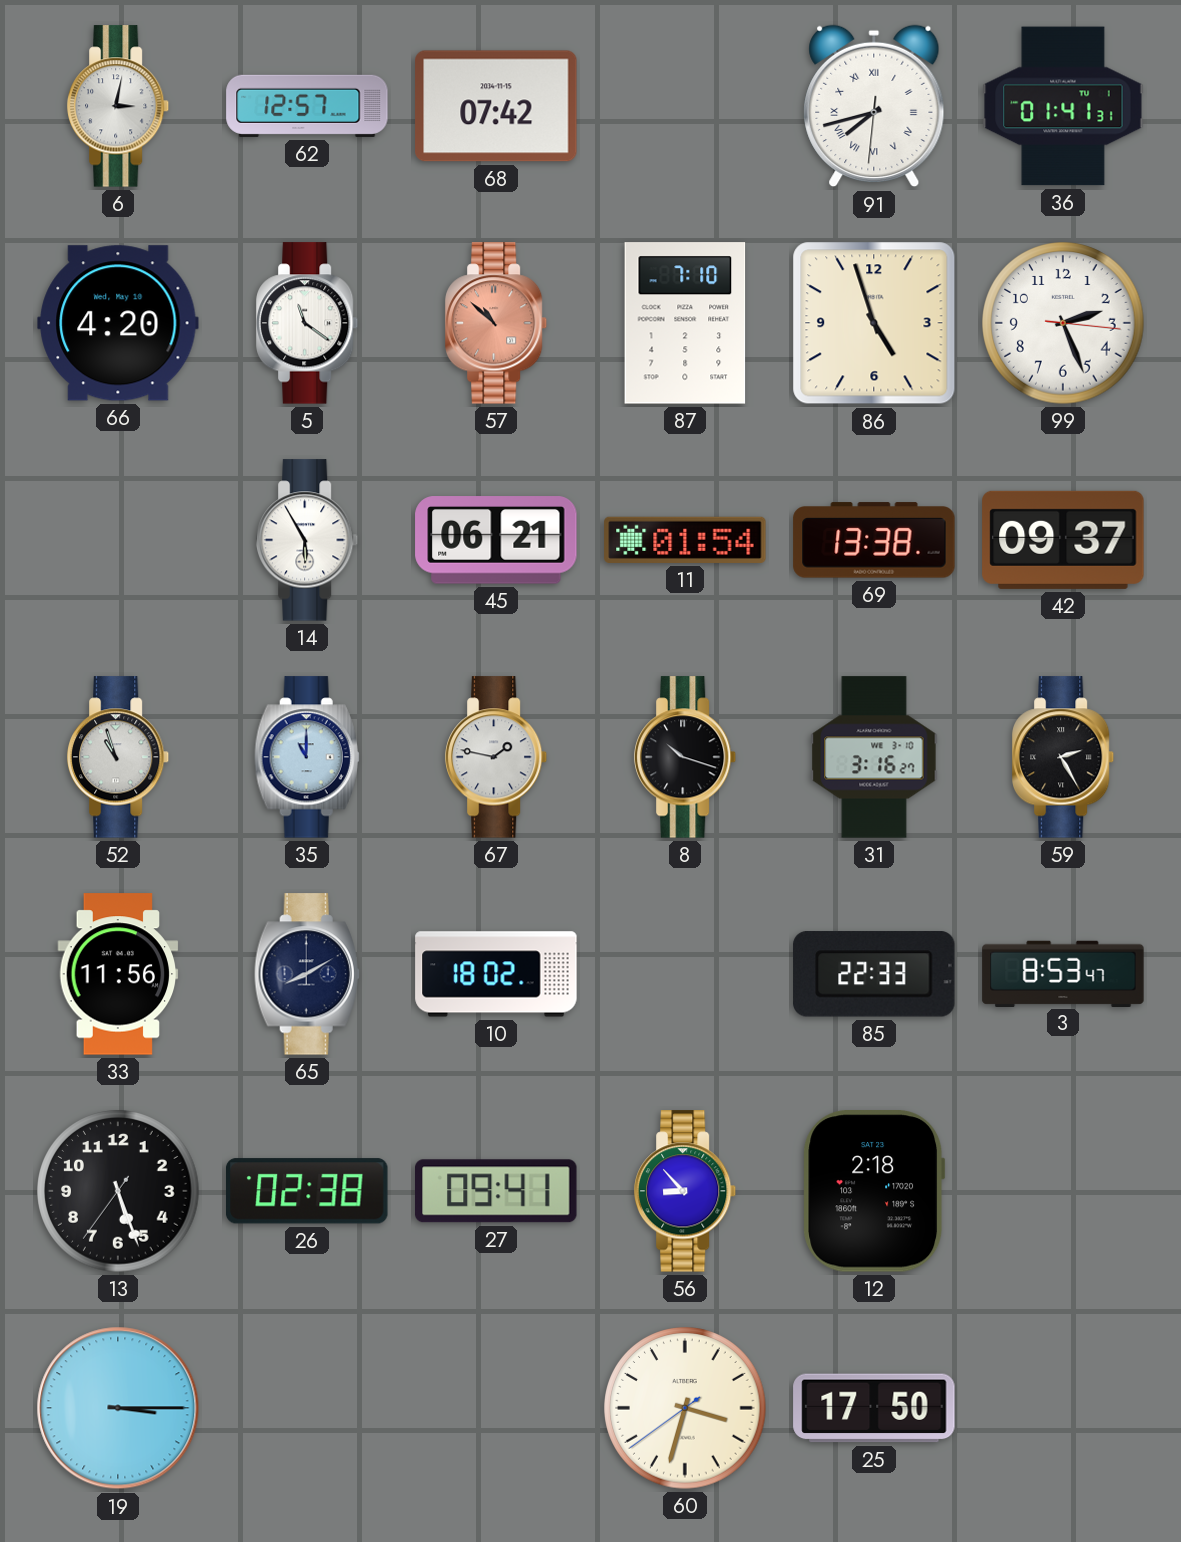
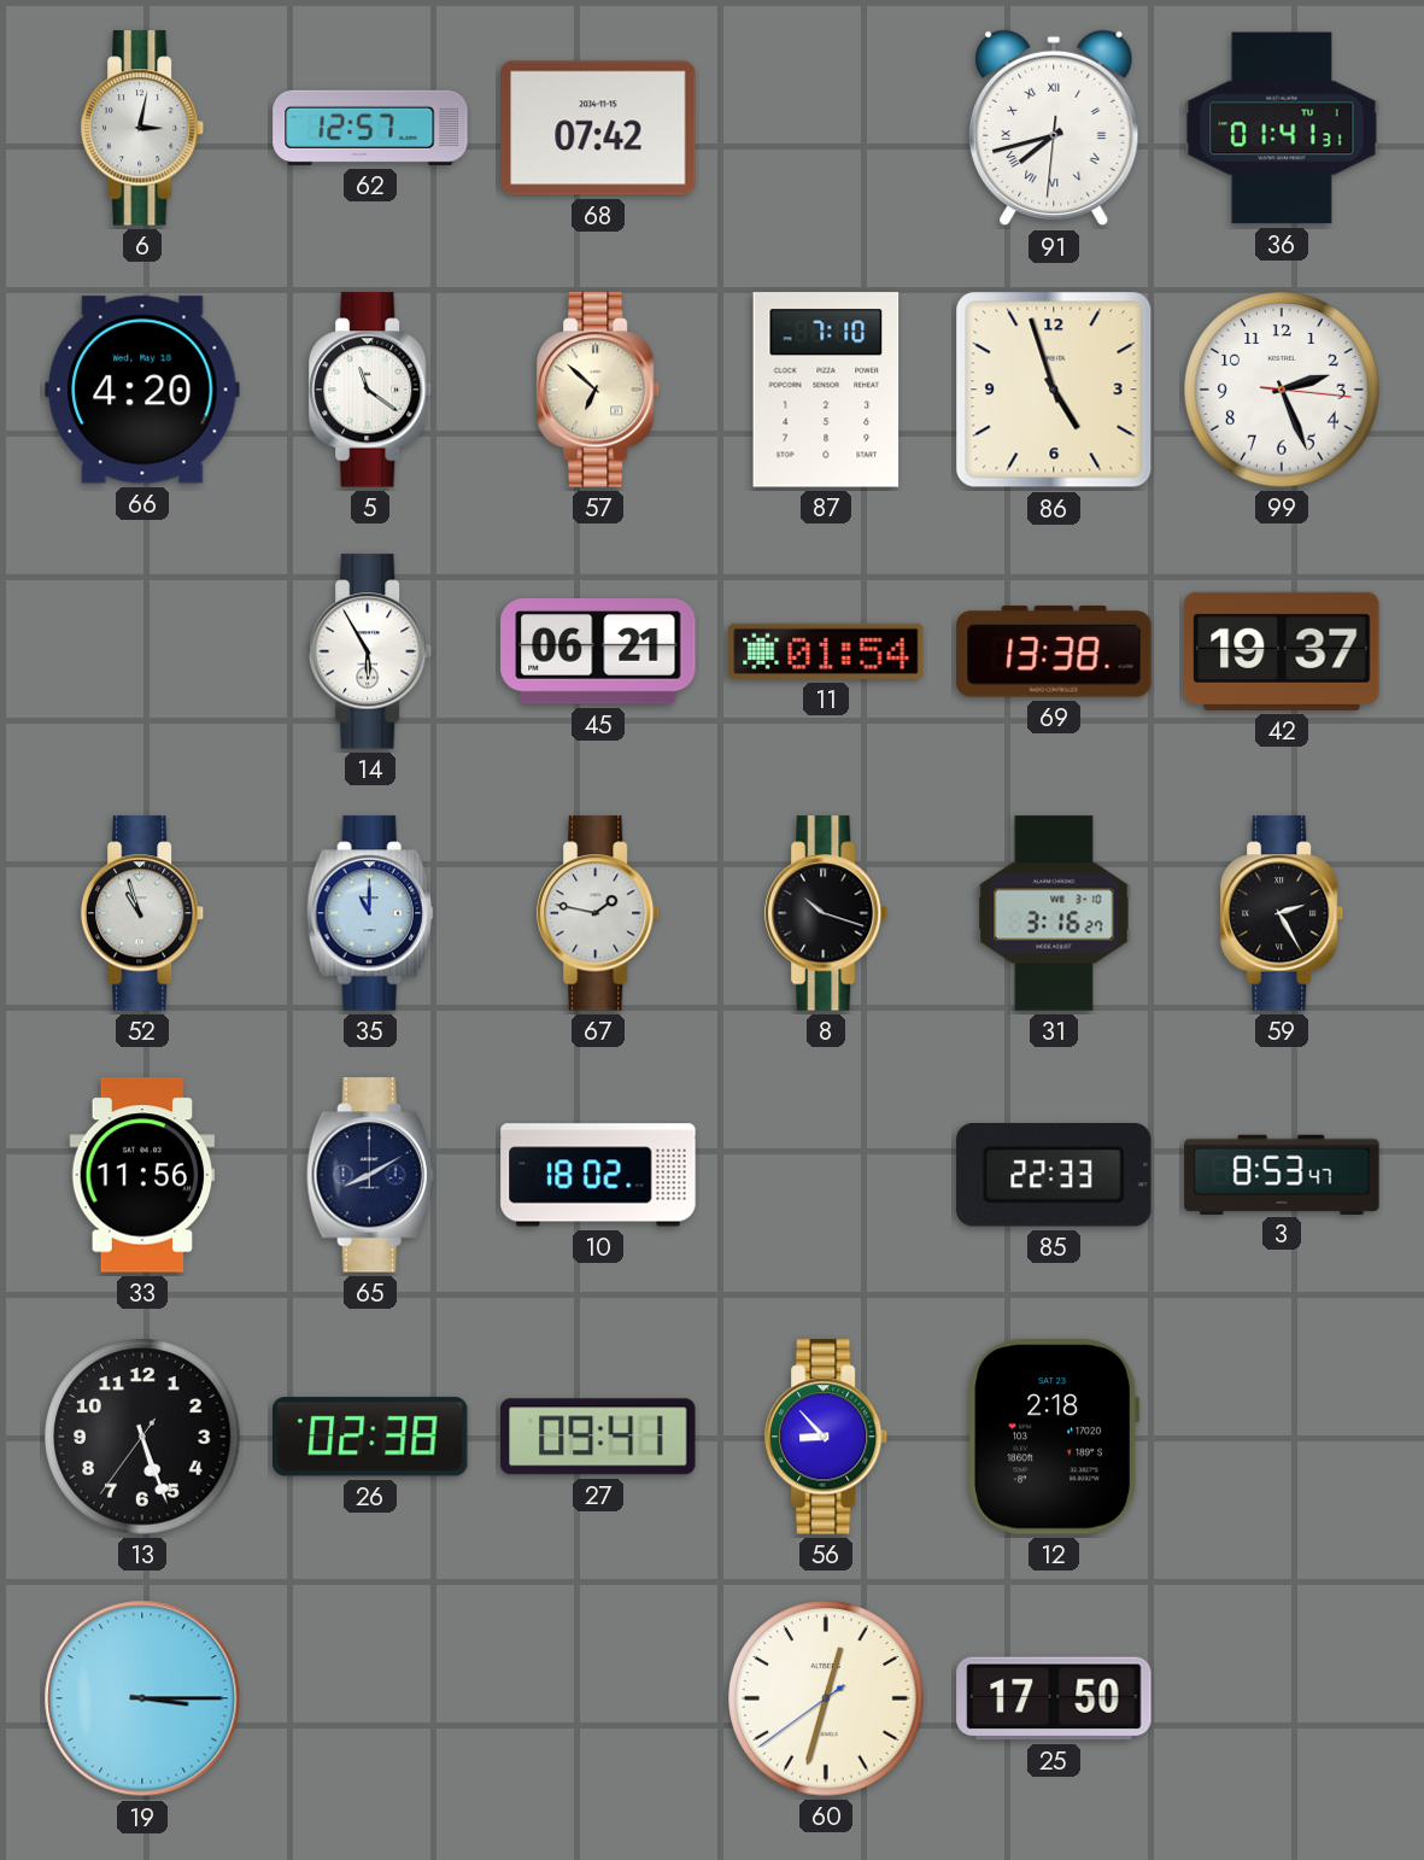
57: 10:52 -> 6:52 (598, 390)
57 dial: salmon -> cream (598, 390)
42: 09:37 -> 19:37 (1282, 651)
60: 3:32 -> 12:32 (826, 1698)
